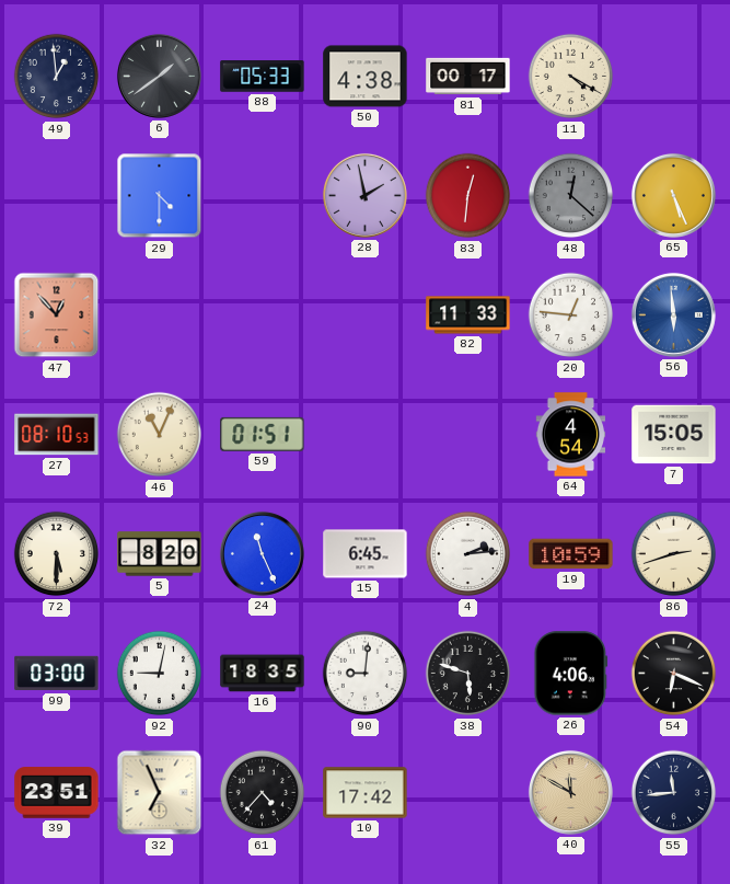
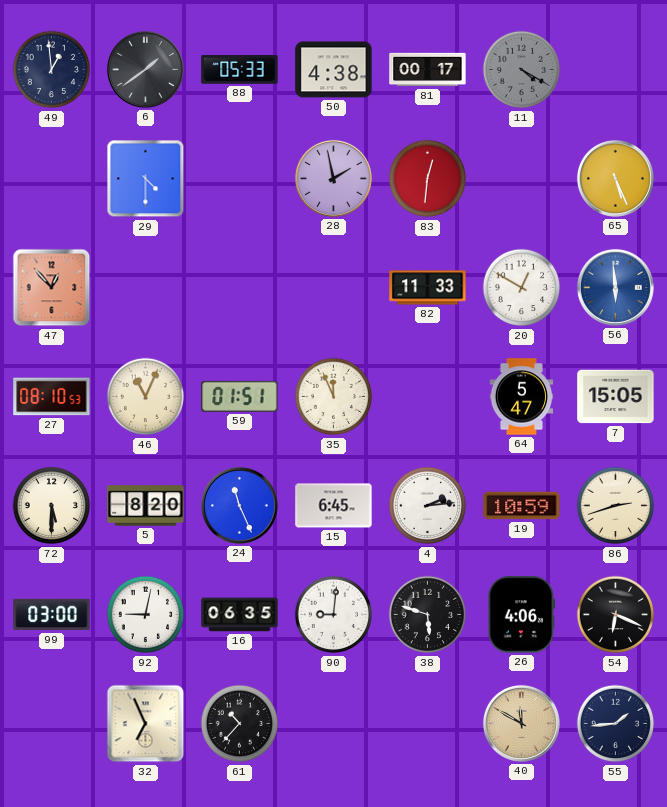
11 dial: cream -> grey (522, 70)
48: 12:22 -> none (571, 196)
20: 12:46 -> 12:50 (522, 288)
35: none -> 11:56 (334, 397)
64: 4:54 -> 5:47 (522, 397)
16: 18:35 -> 06:35 (240, 615)
39: 23:51 -> none (57, 793)
61: 4:37 -> 10:37 (240, 724)
10: 17:42 -> none (366, 793)
55: 11:44 -> 1:44 (616, 724)
